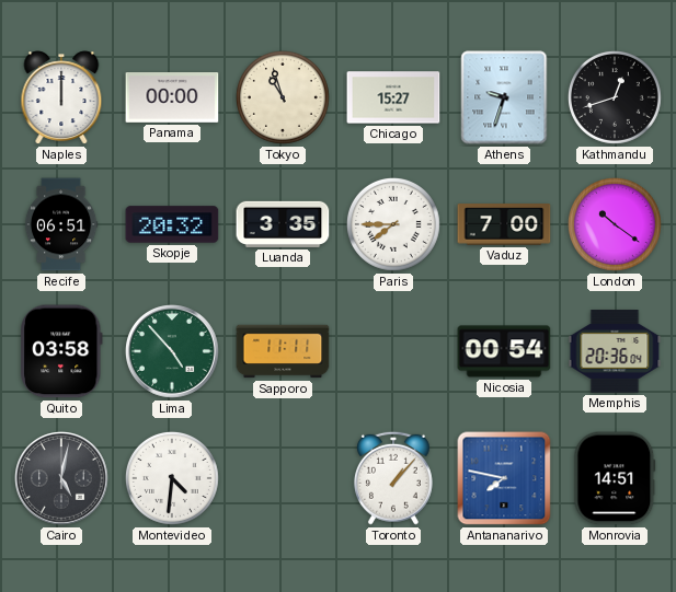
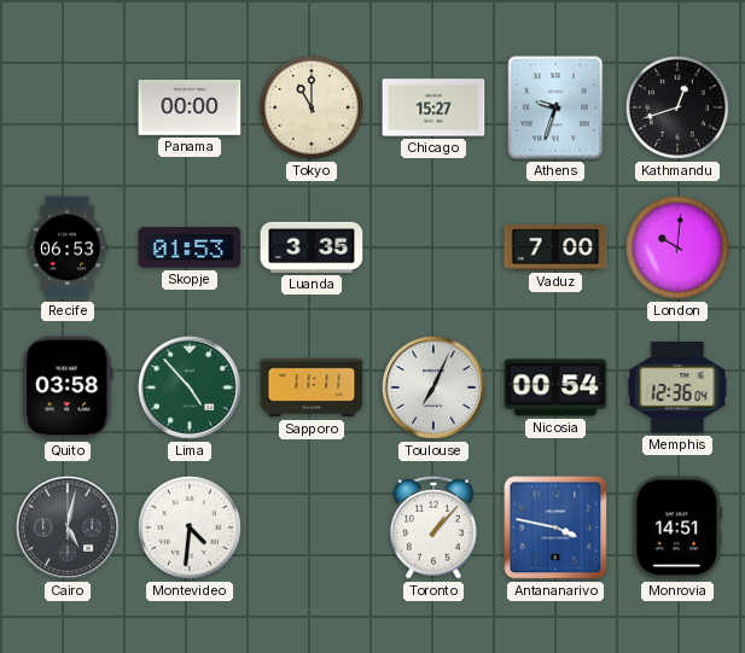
Naples: 12:00 -> none (61, 97)
Tokyo: 10:57 -> 11:00 (312, 107)
Recife: 06:51 -> 06:53 (68, 247)
Skopje: 20:32 -> 01:53 (190, 247)
Paris: 7:45 -> none (393, 224)
London: 10:21 -> 10:01 (677, 247)
Toulouse: none -> 7:04 (435, 389)
Memphis: 20:36 -> 12:36 (677, 387)
Antananarivo: 7:47 -> 3:47 (555, 527)
